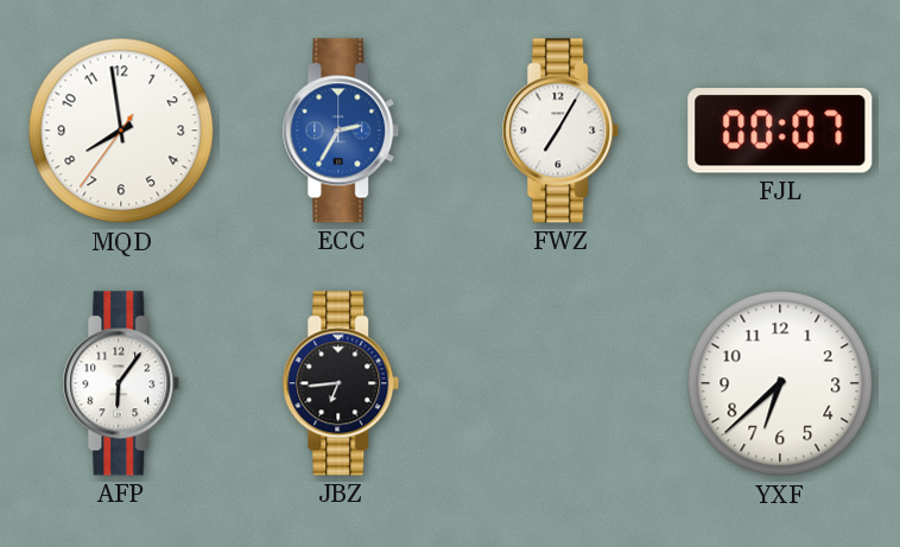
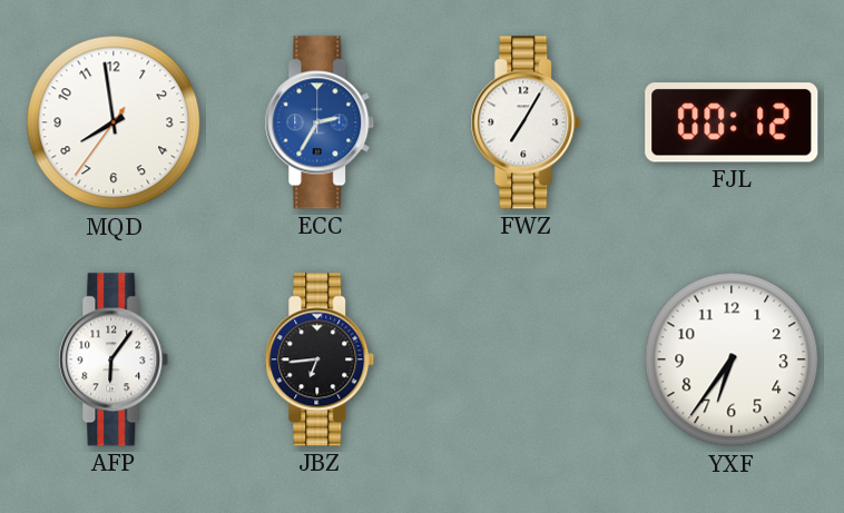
FJL: 00:07 -> 00:12 (732, 122)
YXF: 6:38 -> 6:36 (732, 359)
